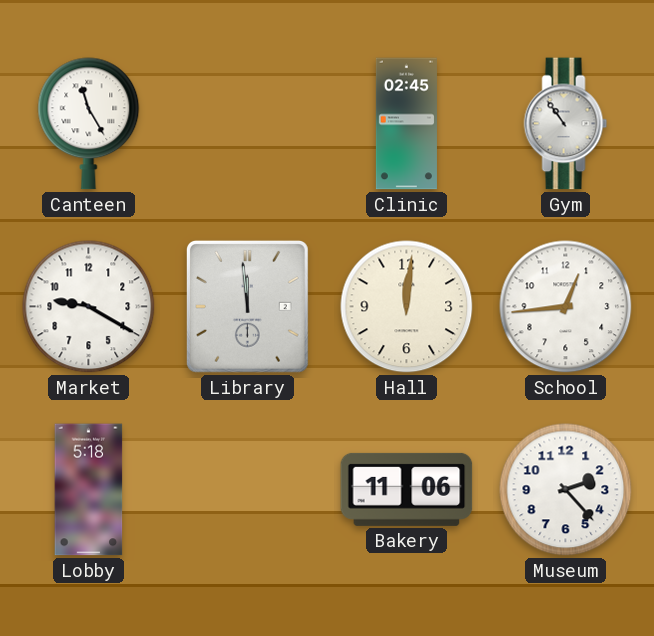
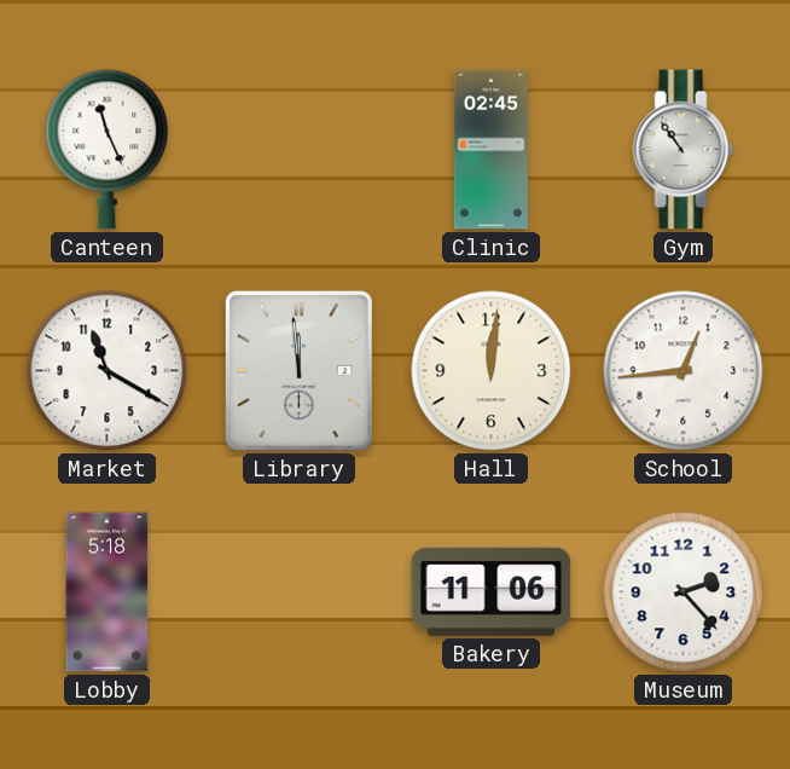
Canteen: 11:25 -> 11:26 (108, 150)
Market: 9:20 -> 11:20 (108, 371)
